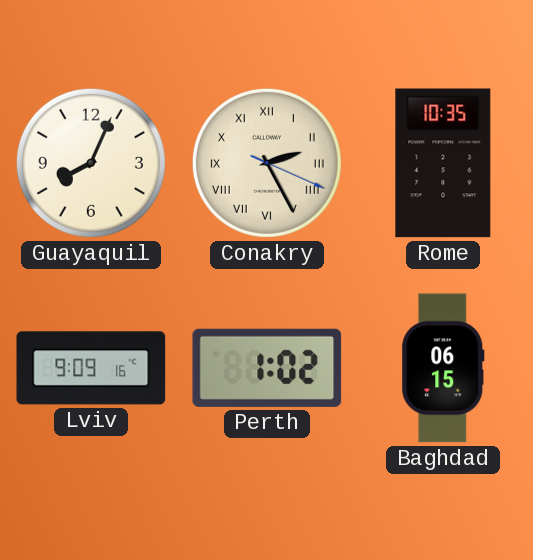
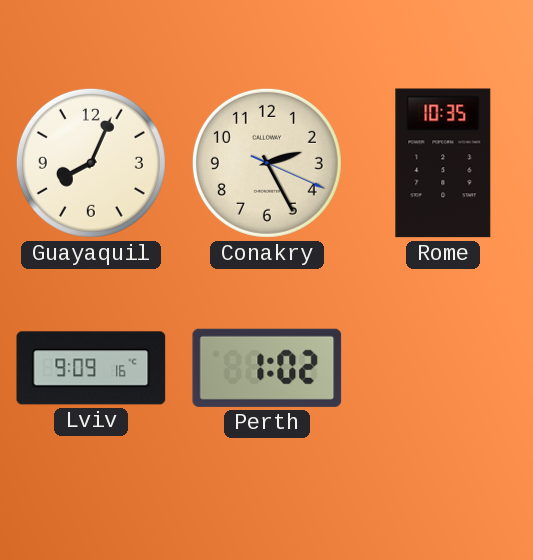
Conakry numerals: Roman -> Arabic (267, 163)
Baghdad: 06:15 -> none (443, 368)
